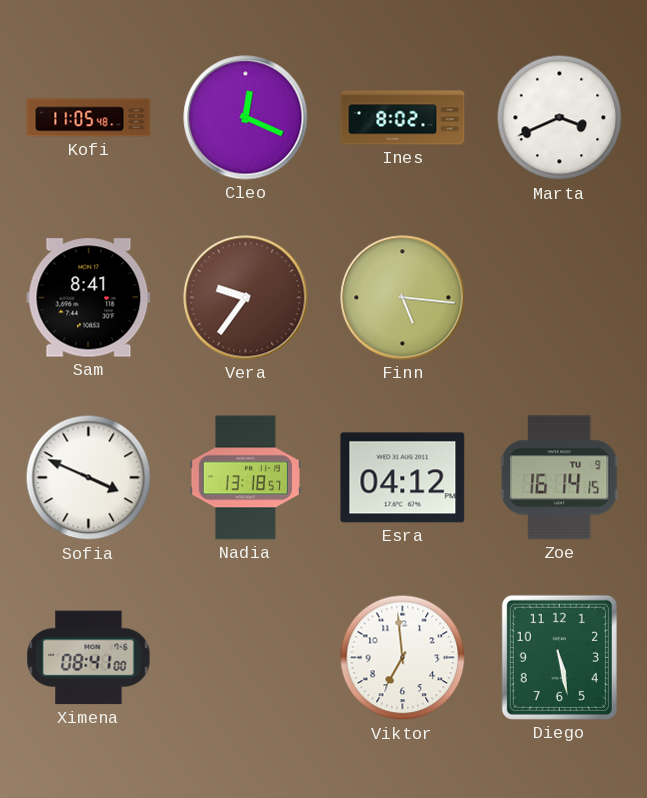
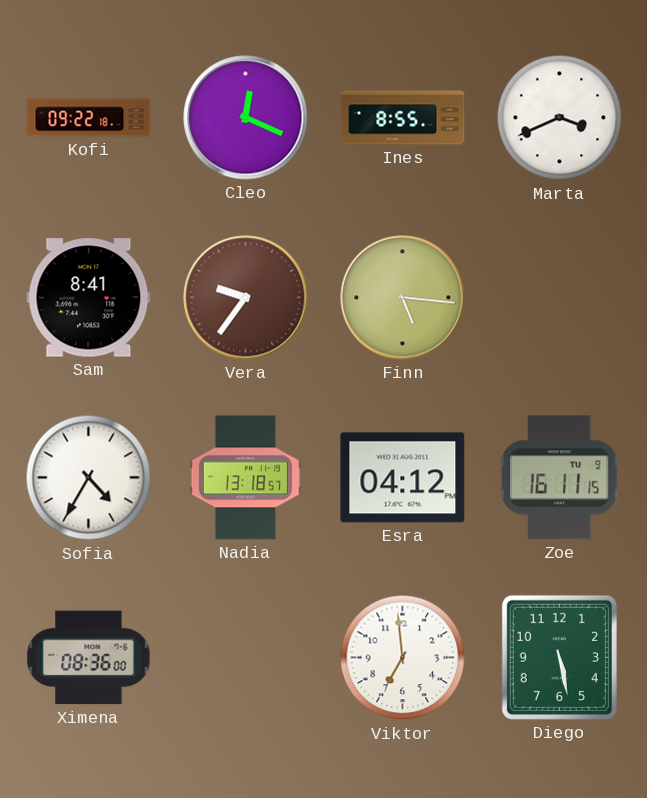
Kofi: 11:05 -> 09:22 (89, 118)
Ines: 8:02 -> 8:55 (403, 118)
Sofia: 3:49 -> 4:35 (89, 478)
Zoe: 16:14 -> 16:11 (560, 478)
Ximena: 08:41 -> 08:36 (89, 658)
